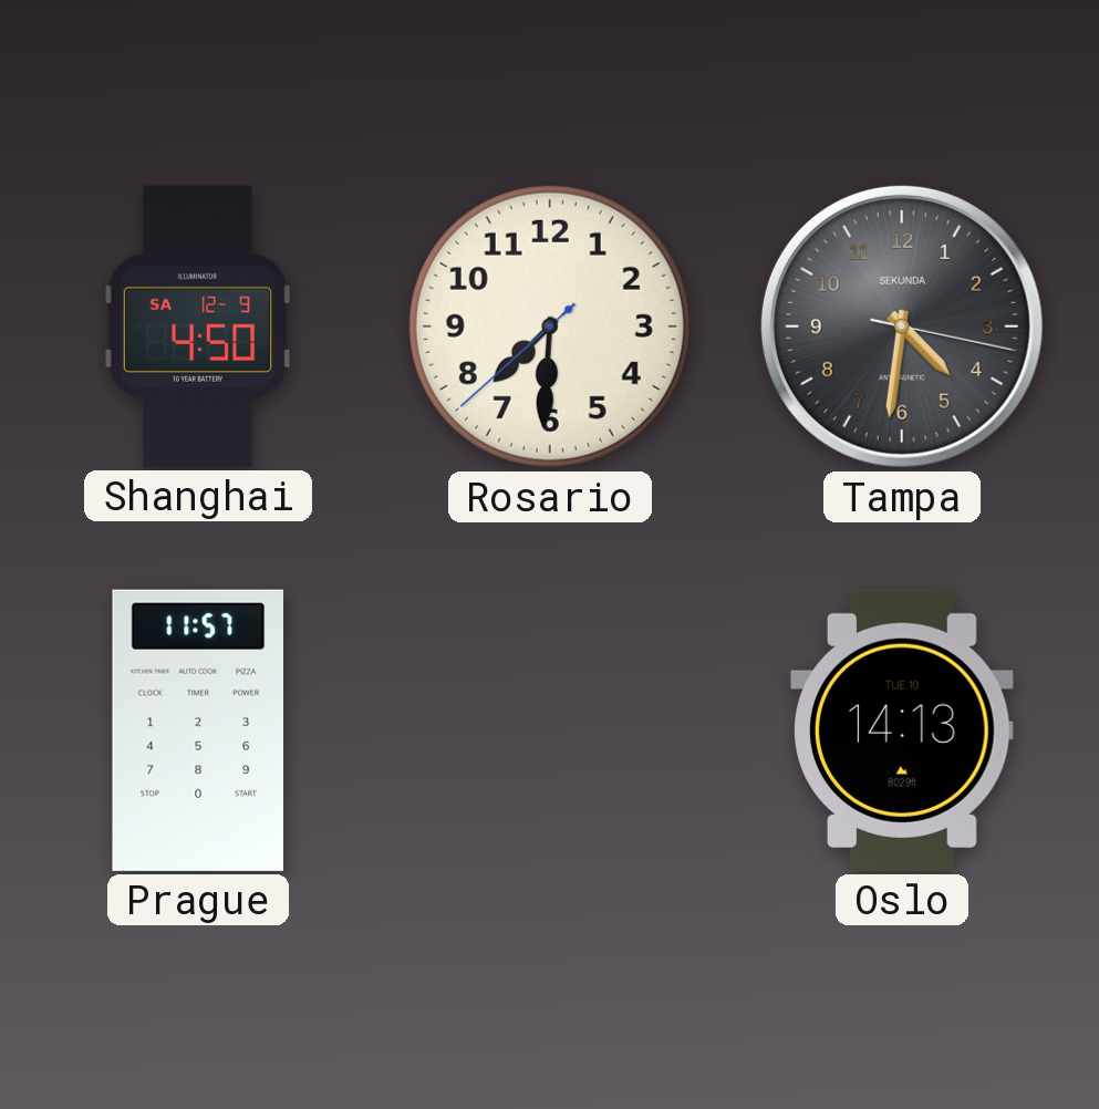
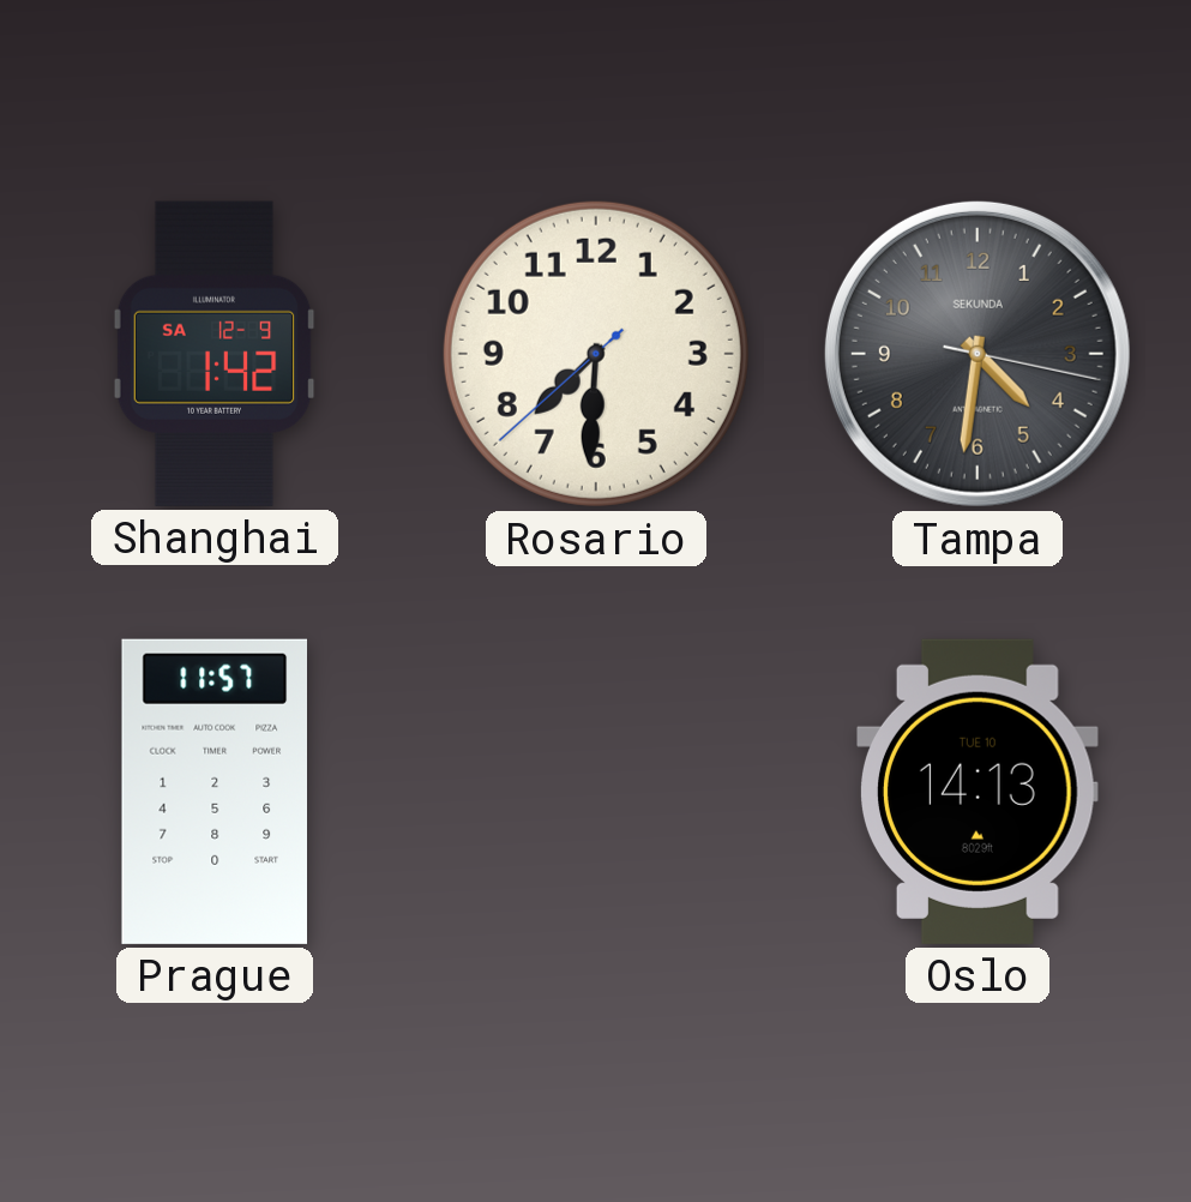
Shanghai: 4:50 -> 1:42 (215, 354)
